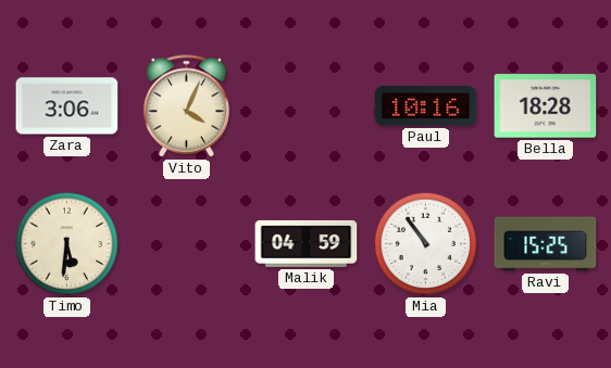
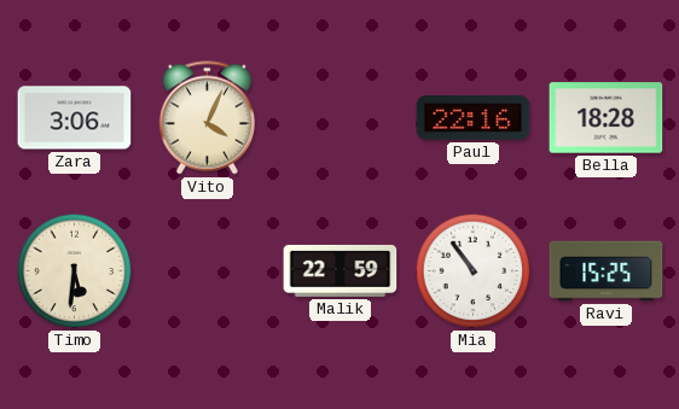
Paul: 10:16 -> 22:16 (474, 118)
Malik: 04:59 -> 22:59 (341, 270)
